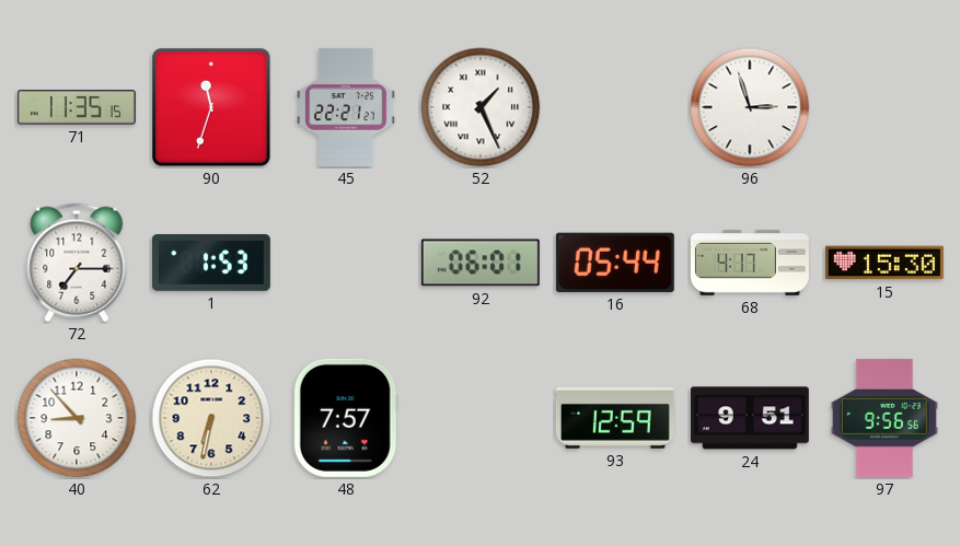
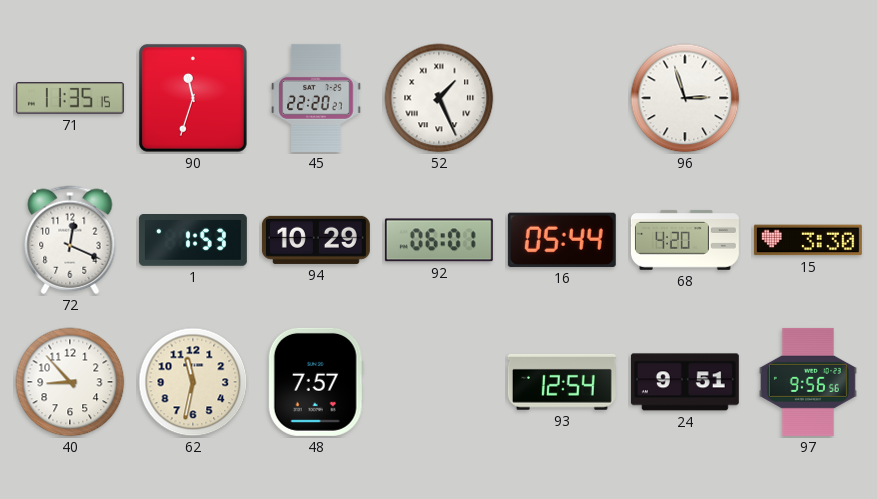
45: 22:21 -> 22:20 (316, 98)
72: 7:15 -> 12:19 (70, 240)
94: none -> 10:29 (316, 240)
68: 4:17 -> 4:20 (685, 240)
15: 15:30 -> 3:30 (808, 240)
62: 6:32 -> 11:32 (193, 382)
93: 12:59 -> 12:54 (562, 382)
